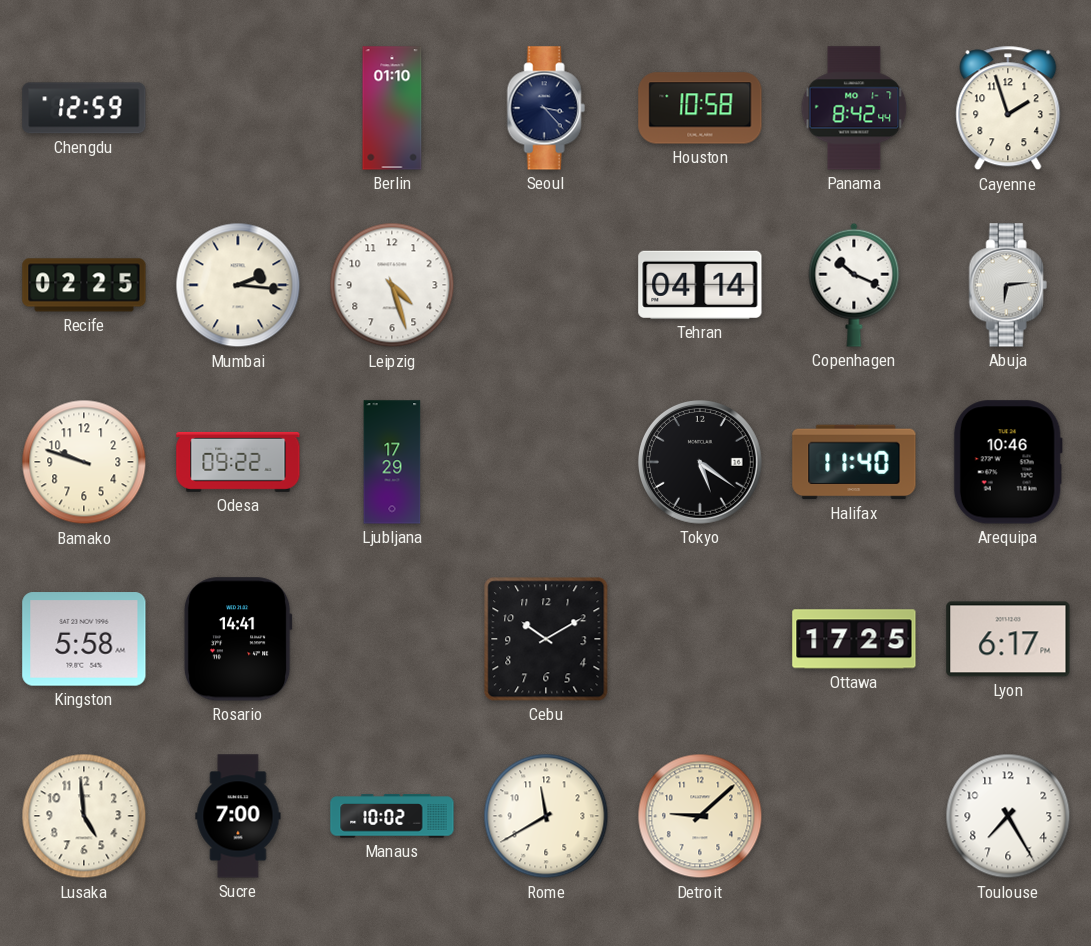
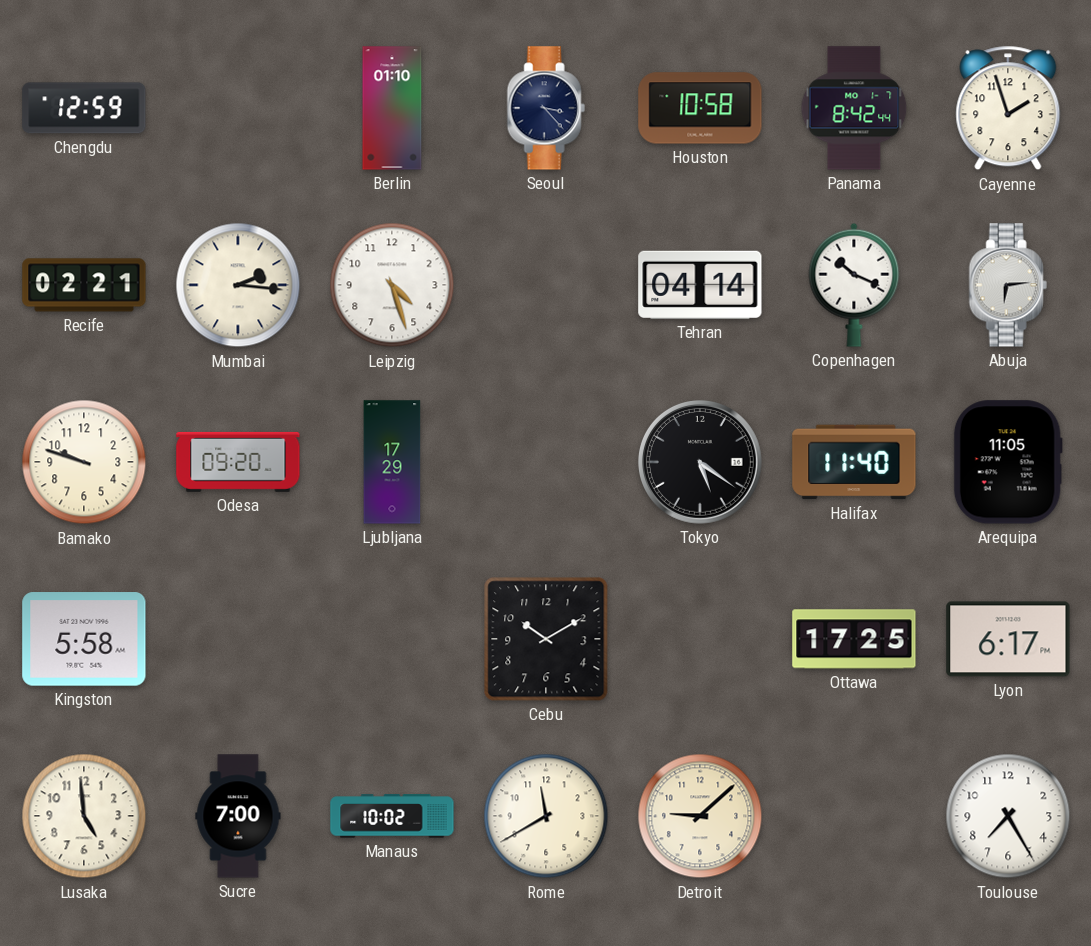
Recife: 02:25 -> 02:21 (84, 285)
Odesa: 09:22 -> 09:20 (238, 462)
Arequipa: 10:46 -> 11:05 (1008, 462)
Rosario: 14:41 -> none (238, 639)
